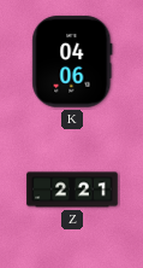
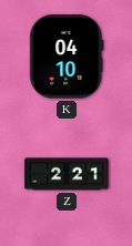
K: 04:06 -> 04:10 (67, 57)
